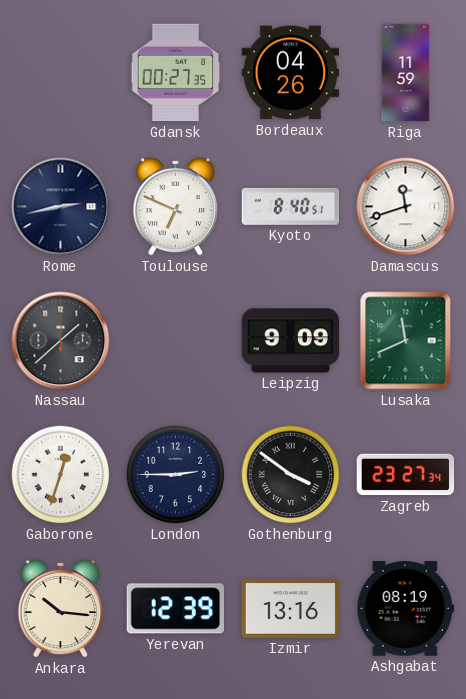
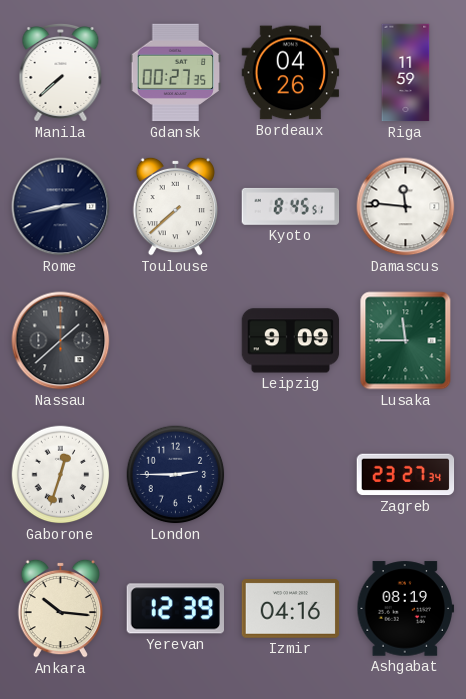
Manila: none -> 7:38 (61, 73)
Toulouse: 6:49 -> 7:38 (175, 206)
Kyoto: 8:40 -> 8:45 (291, 206)
Damascus: 11:42 -> 11:46 (406, 207)
Lusaka: 11:41 -> 11:45 (406, 341)
Gothenburg: 3:51 -> none (291, 475)
Izmir: 13:16 -> 04:16 (291, 609)
